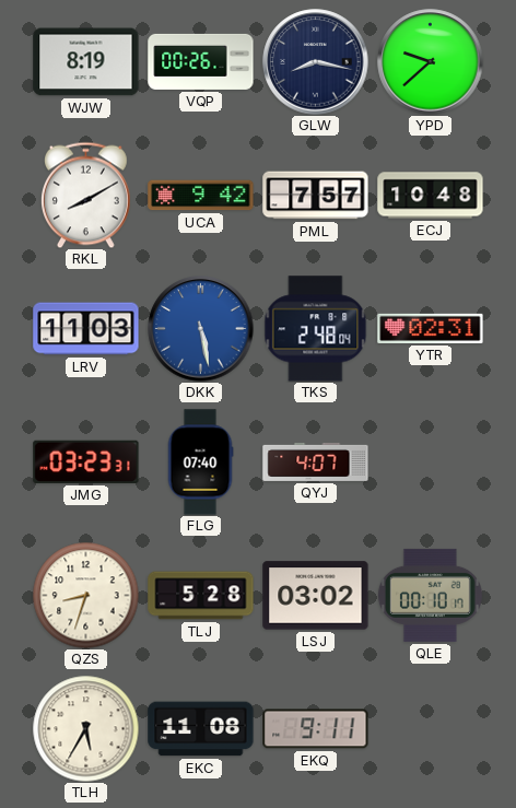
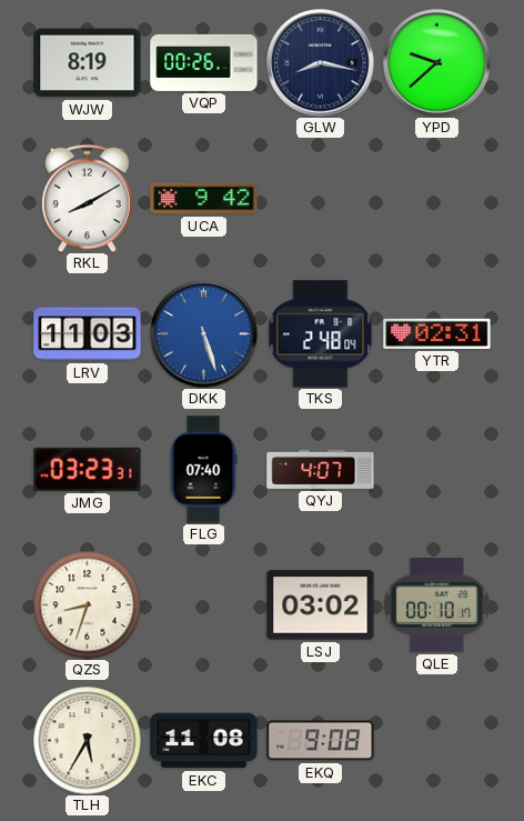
PML: 7:57 -> none (316, 196)
ECJ: 10:48 -> none (431, 196)
DKK: 5:28 -> 5:27 (204, 334)
TLJ: 5:28 -> none (201, 596)
EKQ: 9:11 -> 9:08 (321, 741)
